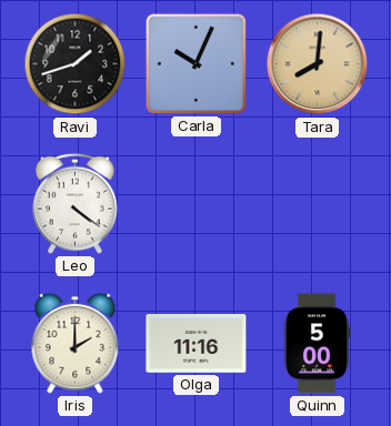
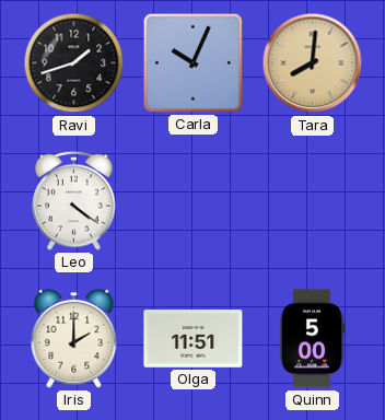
Olga: 11:16 -> 11:51 (194, 339)
